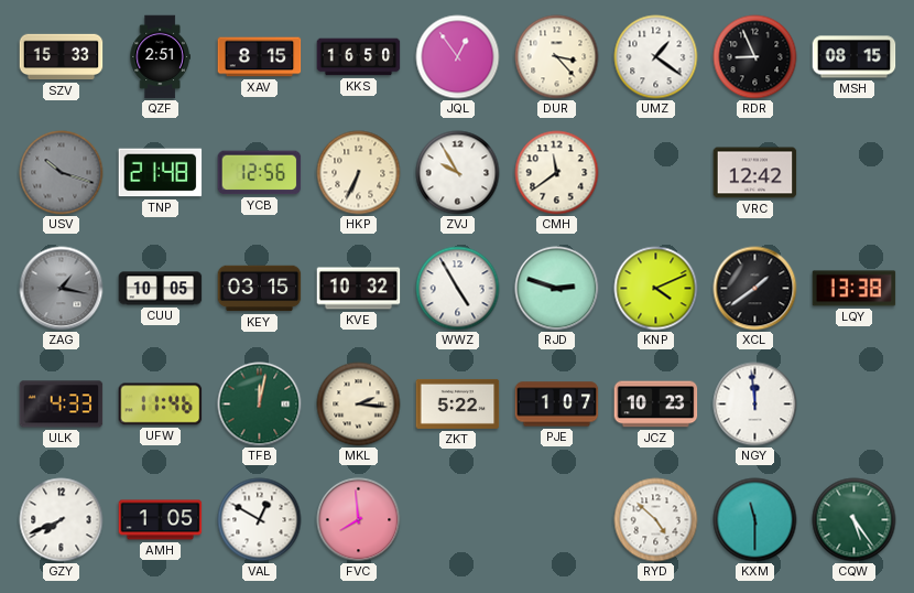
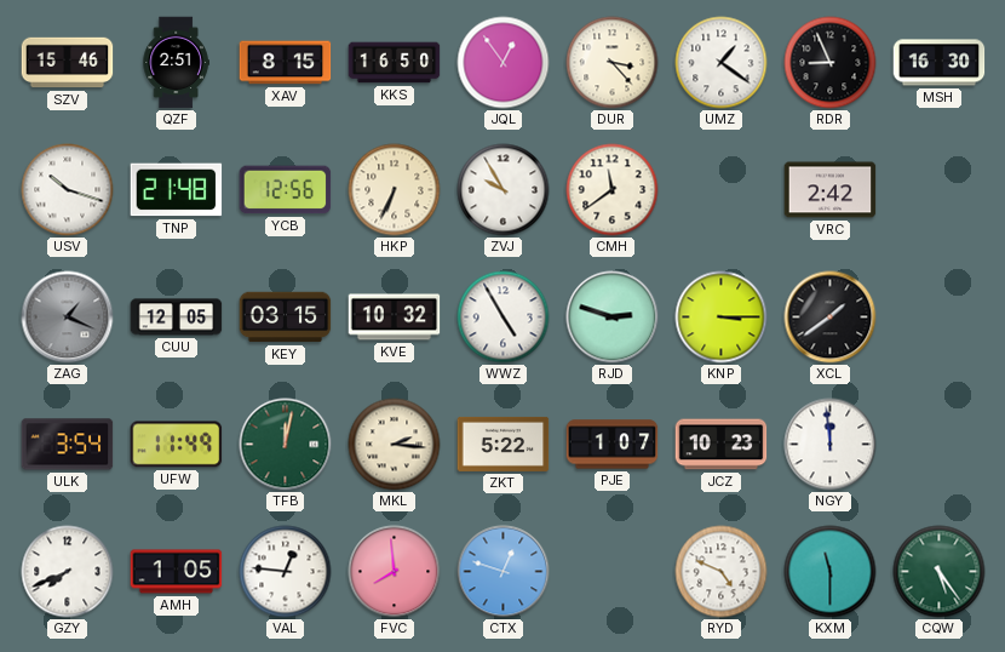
SZV: 15:33 -> 15:46 (68, 63)
MSH: 08:15 -> 16:30 (940, 63)
USV dial: grey -> white (68, 190)
VRC: 12:42 -> 2:42 (831, 190)
ZAG: 1:17 -> 1:19 (68, 318)
CUU: 10:05 -> 12:05 (177, 318)
KNP: 4:11 -> 3:15 (722, 318)
LQY: 13:38 -> none (855, 289)
ULK: 4:33 -> 3:54 (68, 445)
UFW: 11:46 -> 11:49 (177, 445)
VAL: 12:50 -> 12:46 (286, 572)
CTX: none -> 12:48 (504, 572)
RYD: 4:52 -> 4:49 (722, 572)
